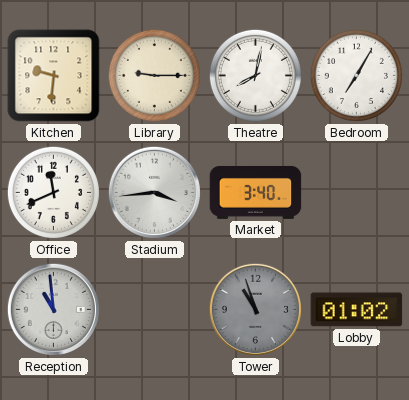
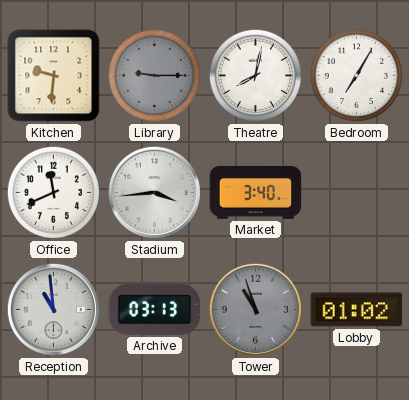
Library dial: cream -> grey (154, 75)
Archive: none -> 03:13 (155, 309)
